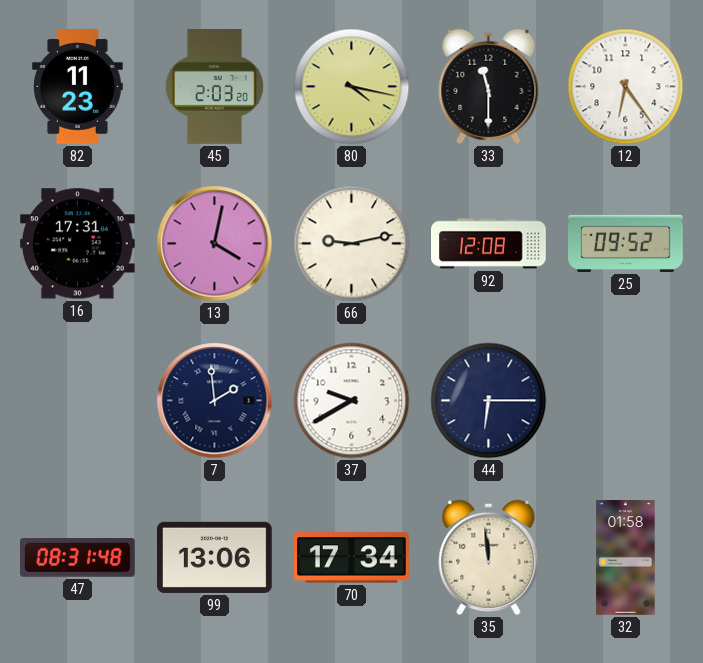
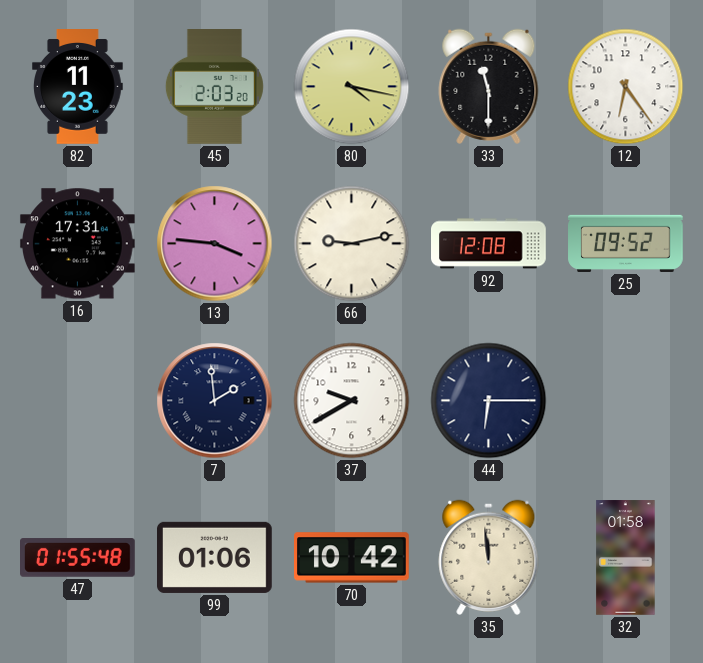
13: 4:02 -> 3:46 (215, 244)
47: 08:31 -> 01:55 (78, 558)
99: 13:06 -> 01:06 (215, 557)
70: 17:34 -> 10:42 (352, 558)
